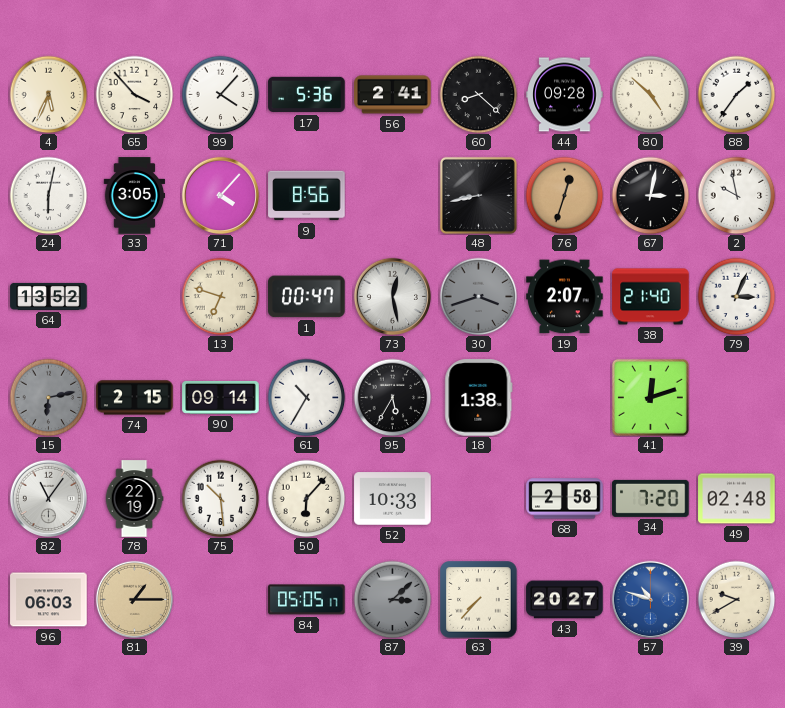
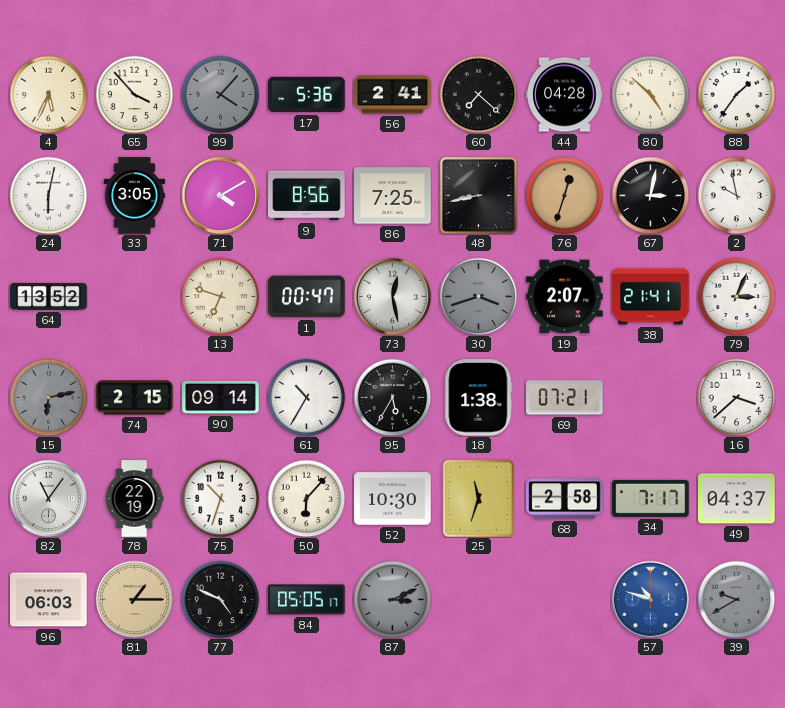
99 dial: white -> grey (220, 94)
60: 8:22 -> 7:22 (478, 94)
44: 09:28 -> 04:28 (565, 95)
71: 4:07 -> 4:10 (220, 195)
86: none -> 7:25 (393, 196)
38: 21:40 -> 21:41 (651, 297)
69: none -> 07:21 (565, 398)
41: 12:12 -> none (650, 397)
16: none -> 3:38 (736, 397)
75: 10:29 -> 10:33 (220, 498)
52: 10:33 -> 10:30 (393, 499)
25: none -> 11:33 (478, 498)
34: 7:20 -> 7:17 (651, 498)
49: 02:48 -> 04:37 (737, 499)
77: none -> 4:49 (220, 599)
87: 3:08 -> 3:11 (392, 599)
63: 7:37 -> none (479, 600)
43: 20:27 -> none (565, 600)
39 dial: cream -> grey (736, 599)
